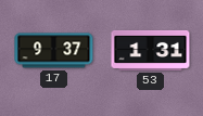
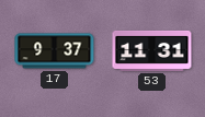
53: 1:31 -> 11:31 (152, 50)
